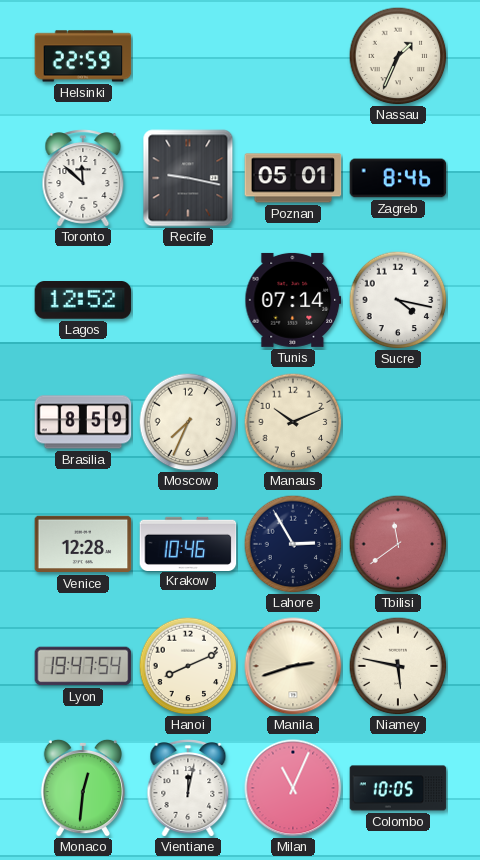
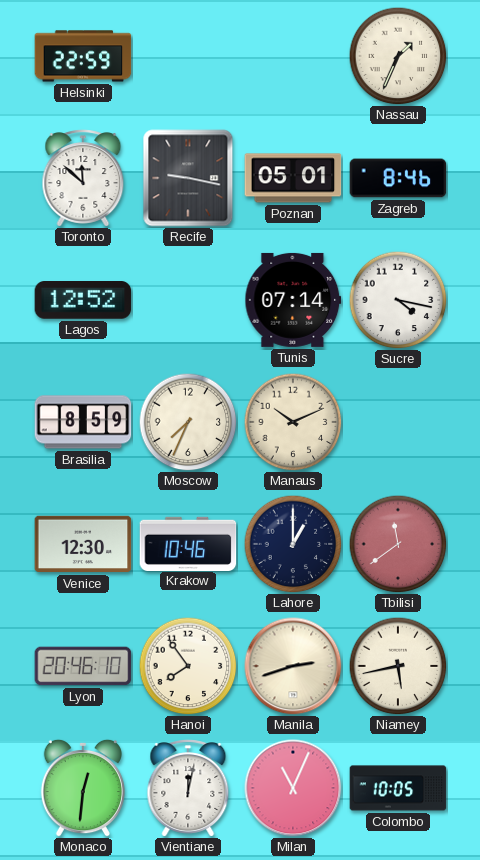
Venice: 12:28 -> 12:30 (83, 544)
Lahore: 2:55 -> 1:00 (293, 544)
Lyon: 19:47 -> 20:46 (83, 666)
Hanoi: 8:11 -> 7:54 (188, 666)
Niamey: 5:47 -> 5:43 (398, 666)
